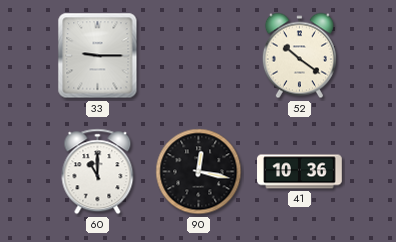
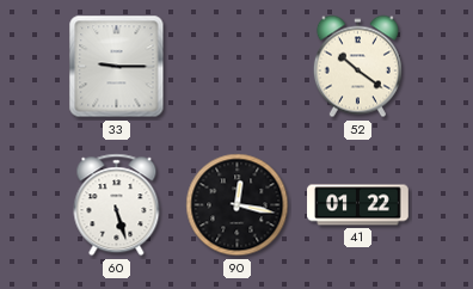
60: 11:00 -> 5:27 (117, 205)
41: 10:36 -> 01:22 (358, 205)
